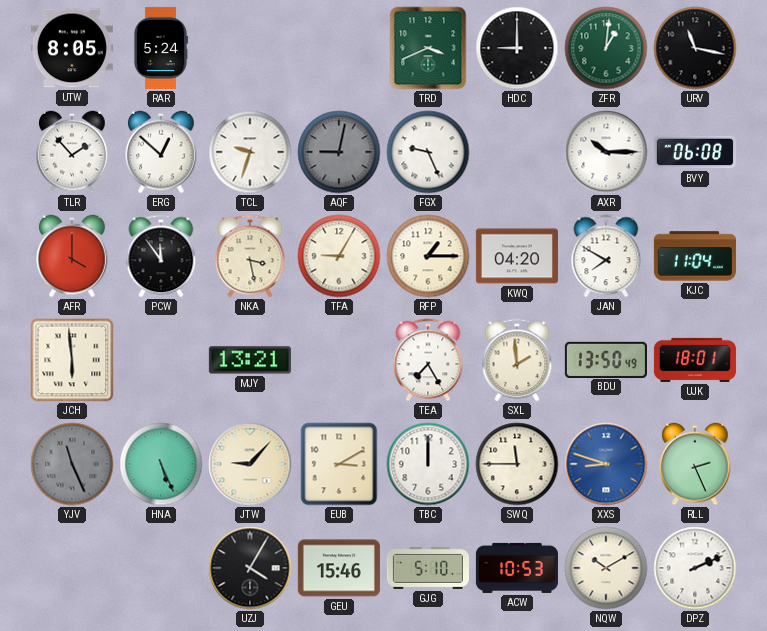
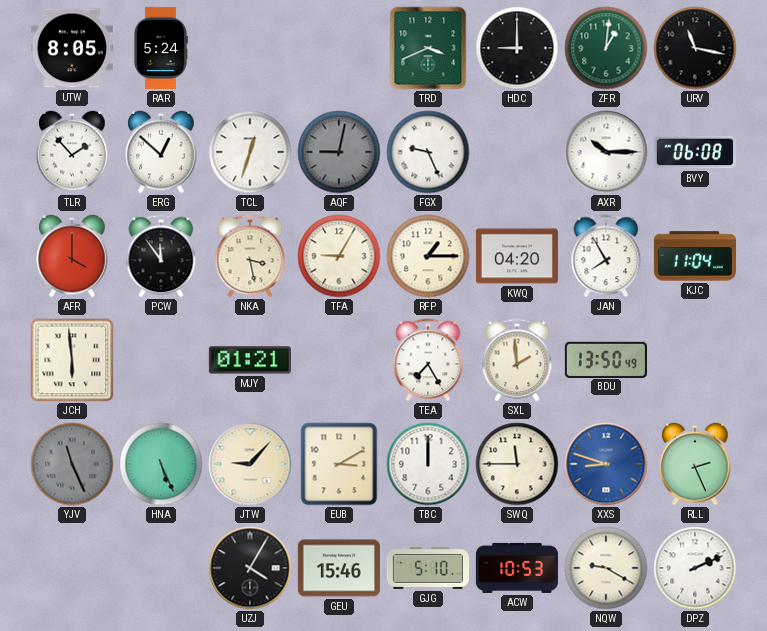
TCL: 9:33 -> 12:33 (250, 152)
JAN: 7:50 -> 7:55 (606, 256)
MJY: 13:21 -> 01:21 (250, 360)
UJK: 18:01 -> none (695, 360)
NQW: 10:10 -> 9:20 (606, 568)
